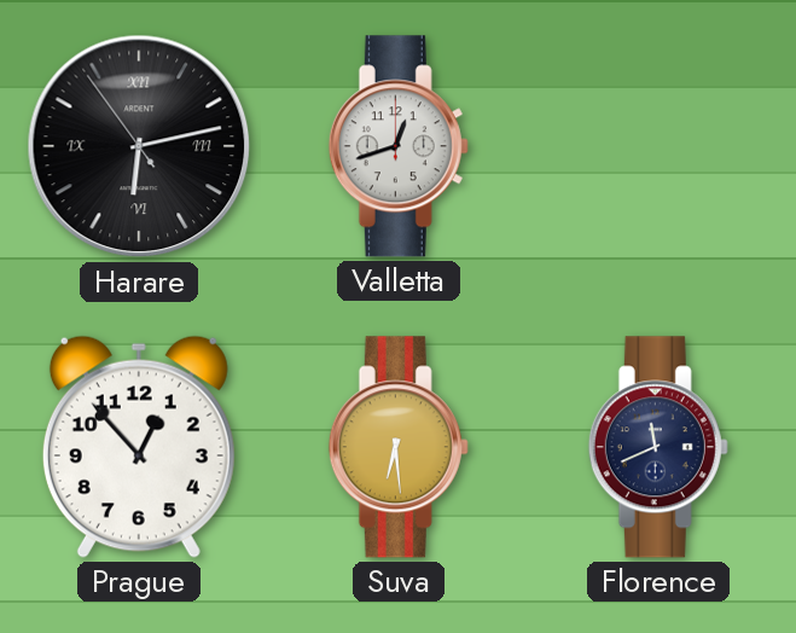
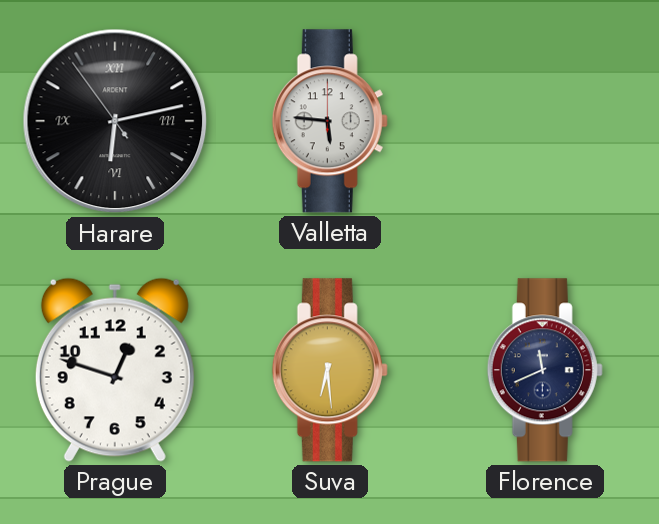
Valletta: 12:42 -> 5:46 (330, 121)
Prague: 12:53 -> 12:48 (115, 370)
